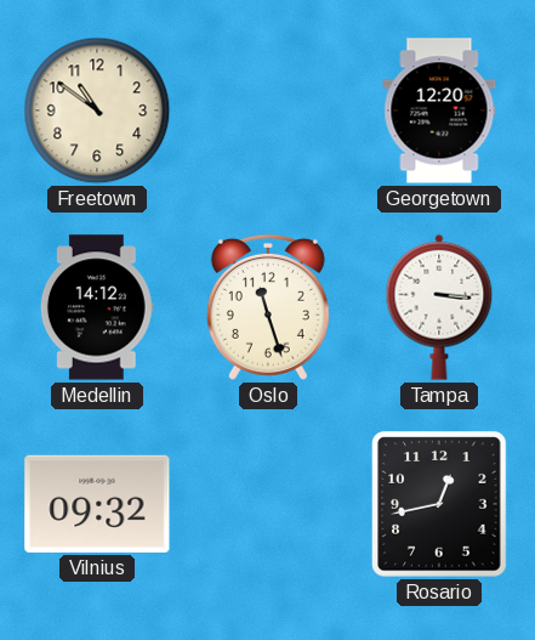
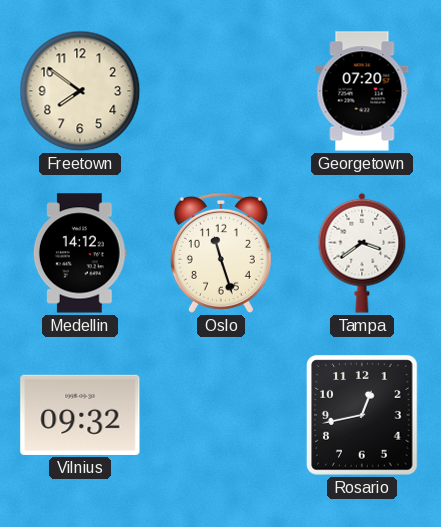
Freetown: 10:51 -> 7:51 (80, 91)
Georgetown: 12:20 -> 07:20 (362, 91)
Tampa: 3:16 -> 3:39 (362, 253)
